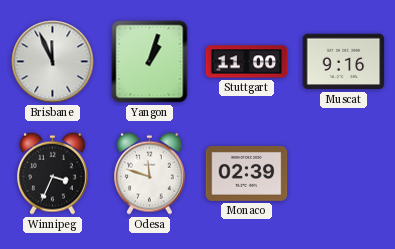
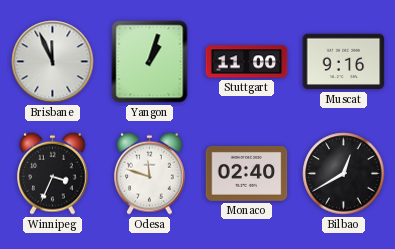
Monaco: 02:39 -> 02:40 (247, 173)
Bilbao: none -> 12:40 (344, 174)
